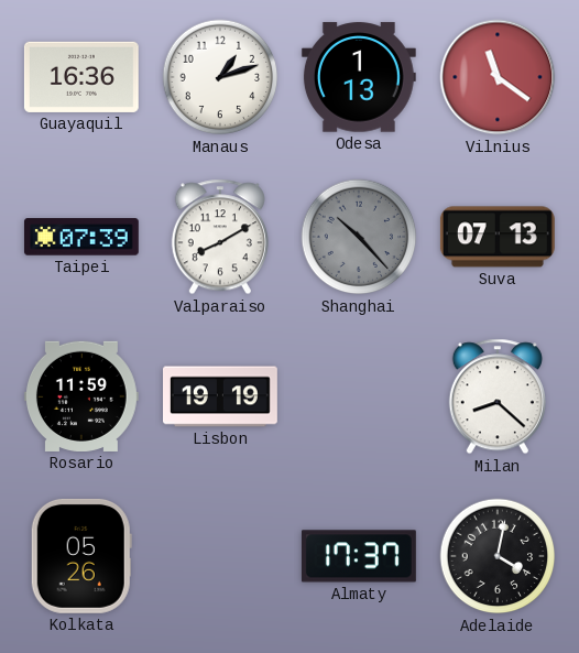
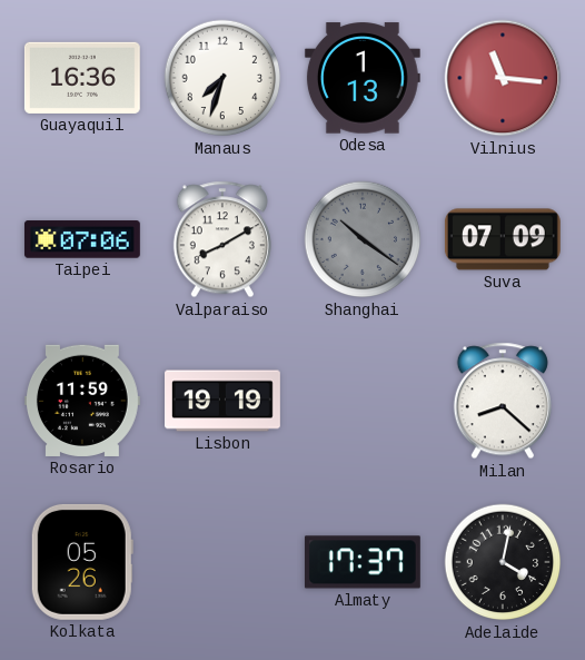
Manaus: 1:12 -> 7:33 (222, 78)
Vilnius: 11:21 -> 11:16 (503, 78)
Taipei: 07:39 -> 07:06 (82, 239)
Shanghai: 10:23 -> 10:21 (363, 239)
Suva: 07:13 -> 07:09 (503, 239)
